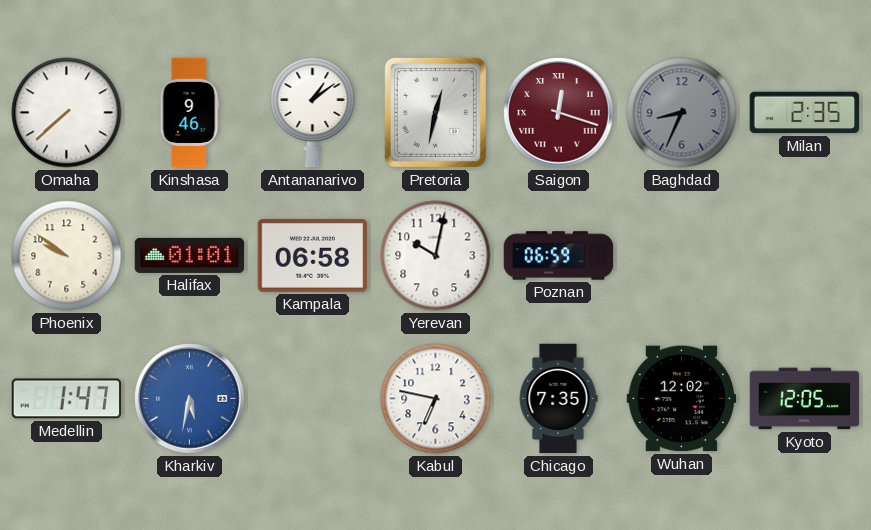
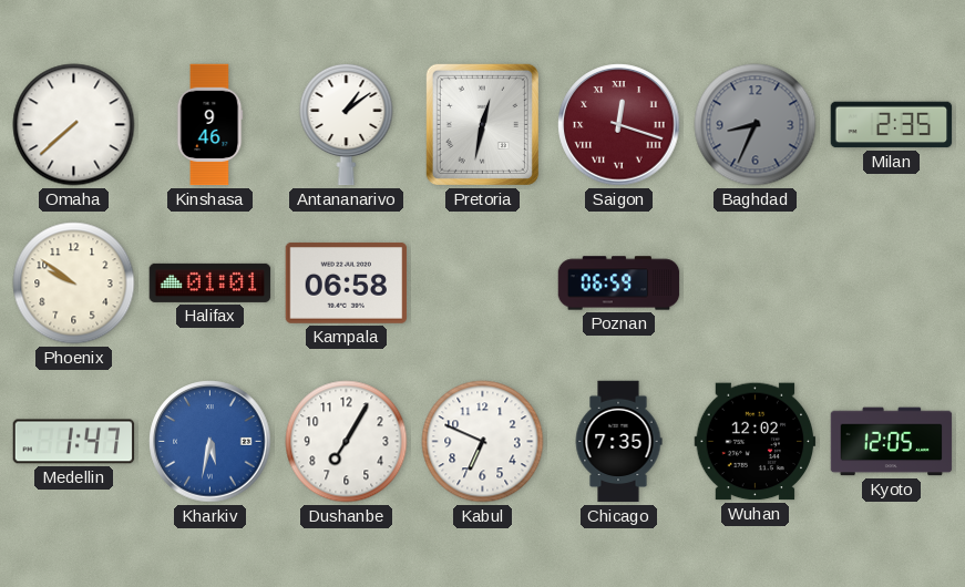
Yerevan: 10:02 -> none (436, 256)
Dushanbe: none -> 7:05 (347, 442)
Kabul: 6:47 -> 6:49 (483, 442)
